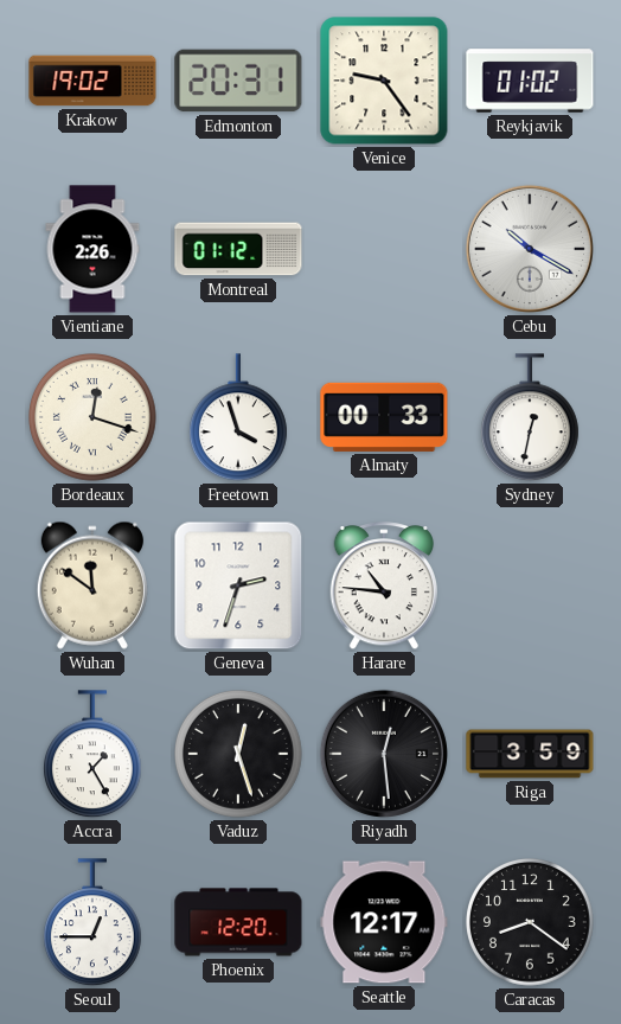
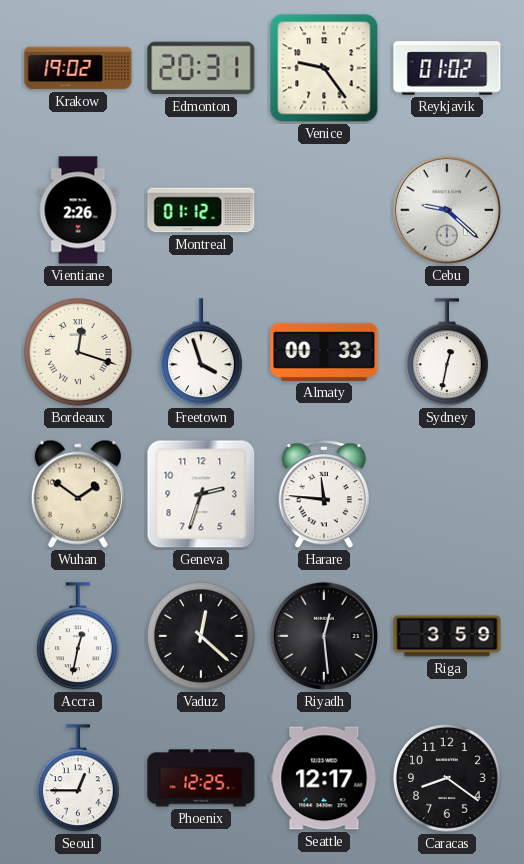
Cebu: 10:20 -> 9:22 (447, 210)
Wuhan: 11:51 -> 1:51 (78, 494)
Harare: 10:46 -> 11:46 (323, 495)
Accra: 1:25 -> 12:32 (78, 637)
Vaduz: 12:27 -> 12:22 (202, 637)
Phoenix: 12:20 -> 12:25 (201, 778)
